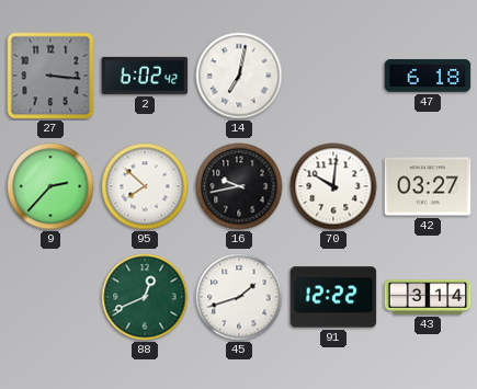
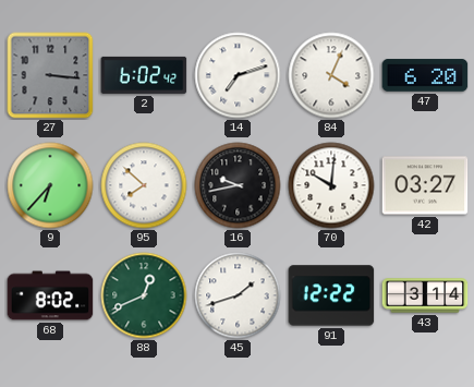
14: 7:02 -> 7:12 (238, 75)
84: none -> 4:04 (331, 75)
47: 6:18 -> 6:20 (425, 75)
9: 2:37 -> 6:37 (50, 185)
68: none -> 8:02 (50, 295)
